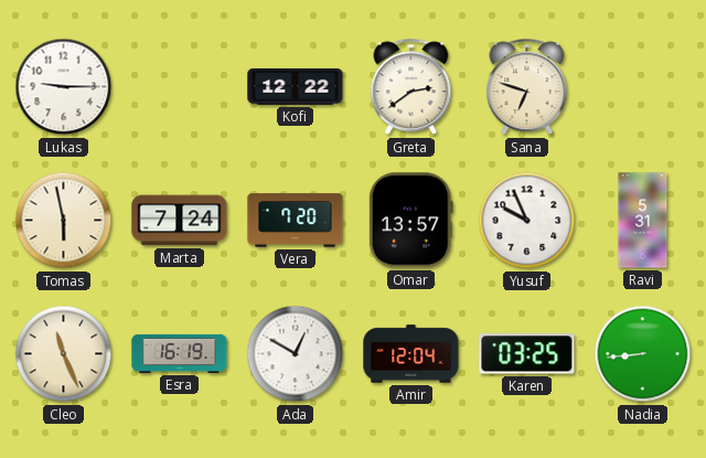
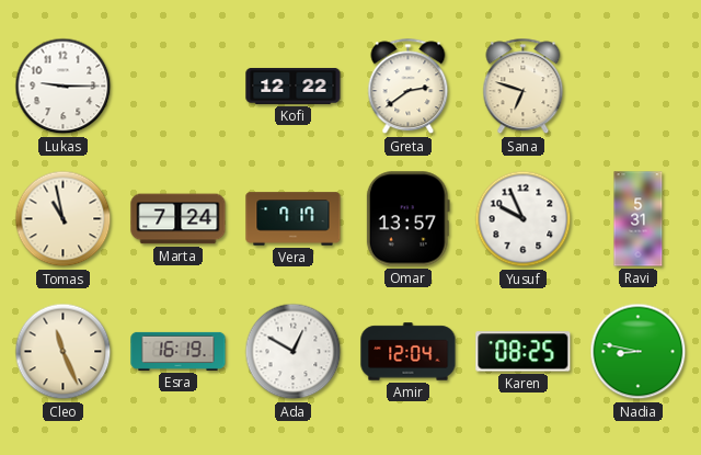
Tomas: 5:58 -> 10:58 (64, 219)
Vera: 7:20 -> 7:17 (294, 219)
Karen: 03:25 -> 08:25 (524, 352)
Nadia: 8:44 -> 8:47 (639, 352)
